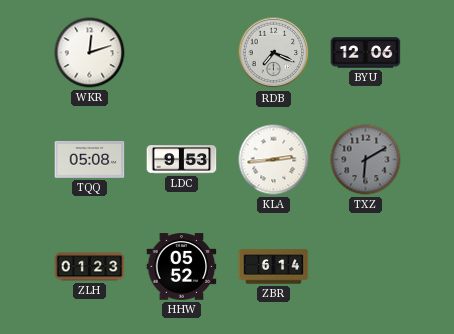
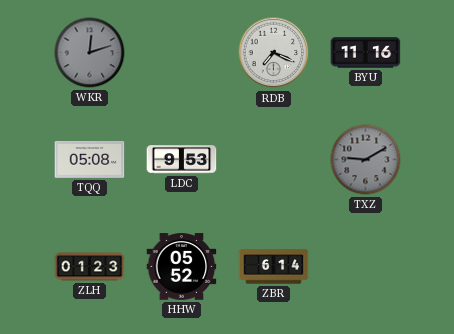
WKR dial: white -> grey (90, 53)
BYU: 12:06 -> 11:16 (366, 53)
KLA: 2:44 -> none (274, 160)
TXZ: 6:10 -> 9:10 (366, 160)
